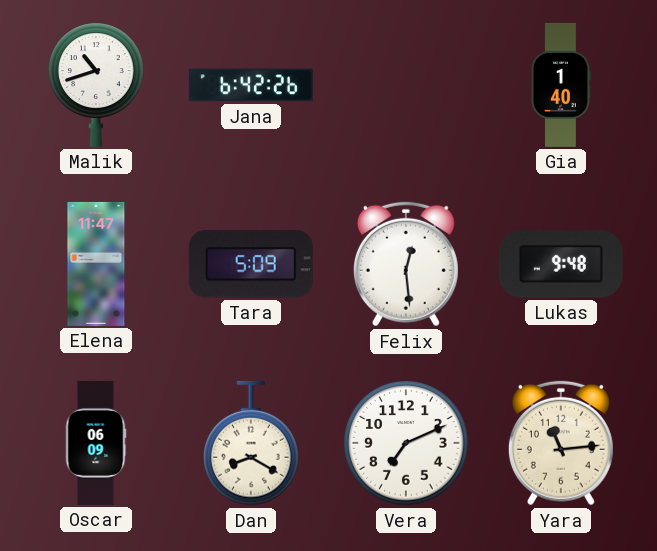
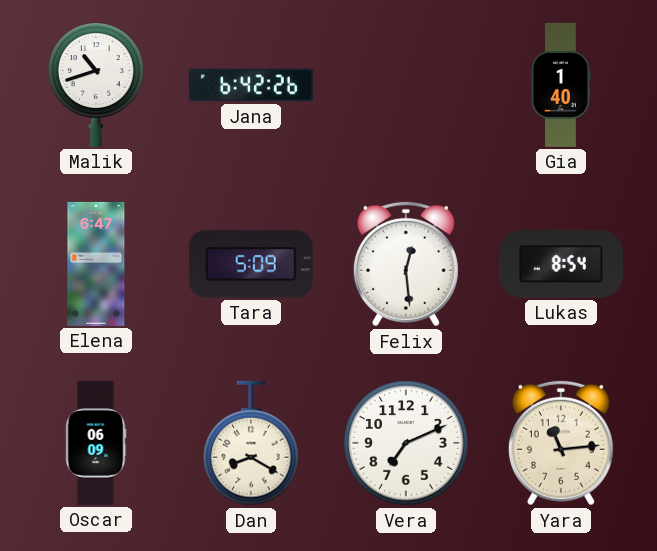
Elena: 11:47 -> 6:47 (96, 264)
Lukas: 9:48 -> 8:54 (561, 264)
